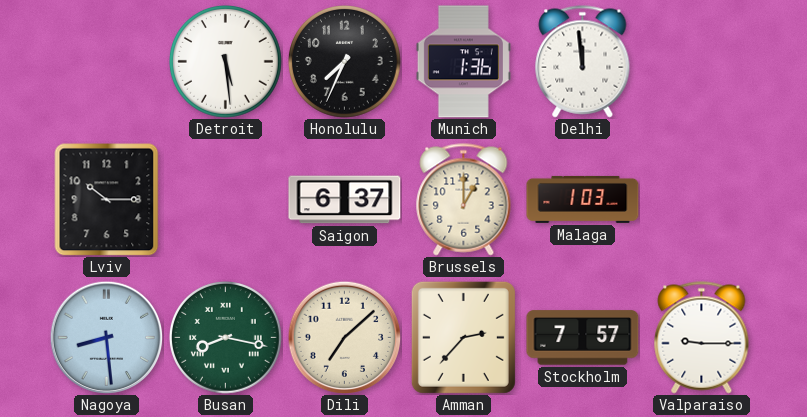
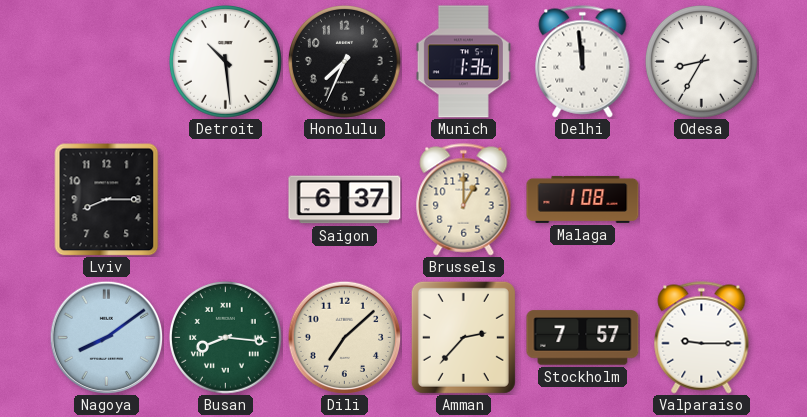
Detroit: 5:29 -> 10:29 (226, 62)
Odesa: none -> 8:35 (702, 62)
Lviv: 10:15 -> 8:15 (107, 199)
Malaga: 1:03 -> 1:08 (583, 199)
Nagoya: 8:29 -> 8:09 (106, 337)
Busan: 8:17 -> 8:16 (226, 338)
